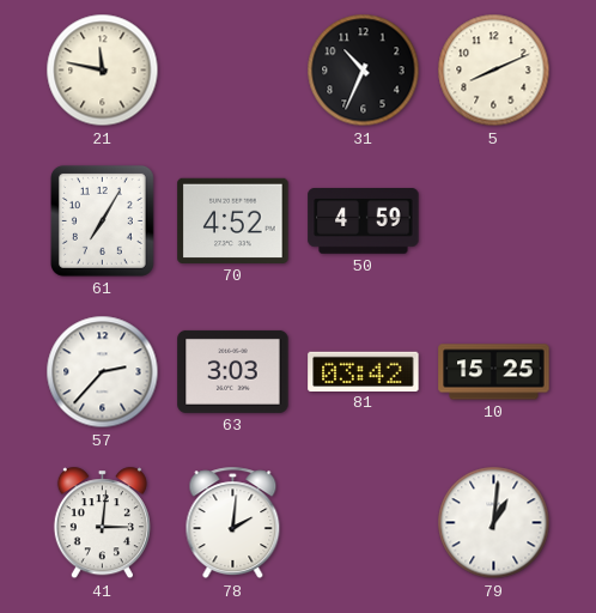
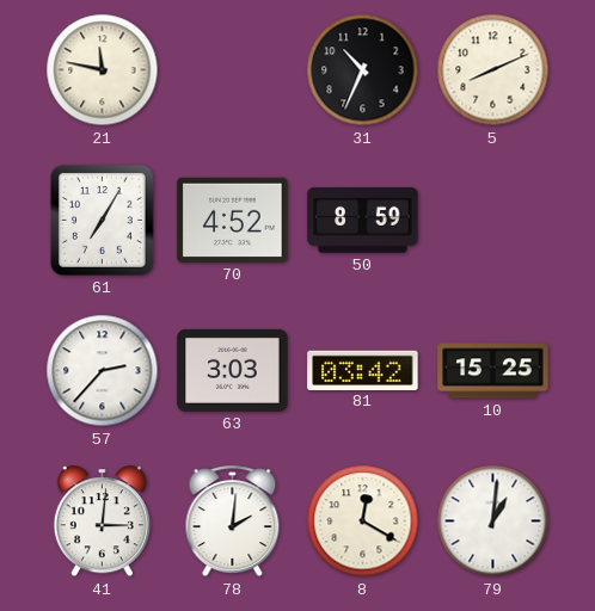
50: 4:59 -> 8:59 (363, 221)
8: none -> 12:20 (363, 521)
